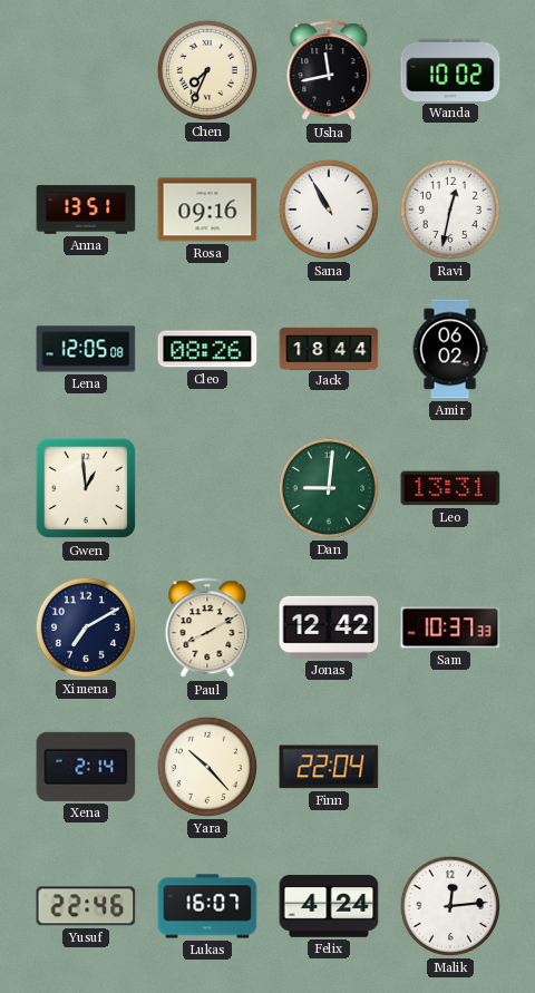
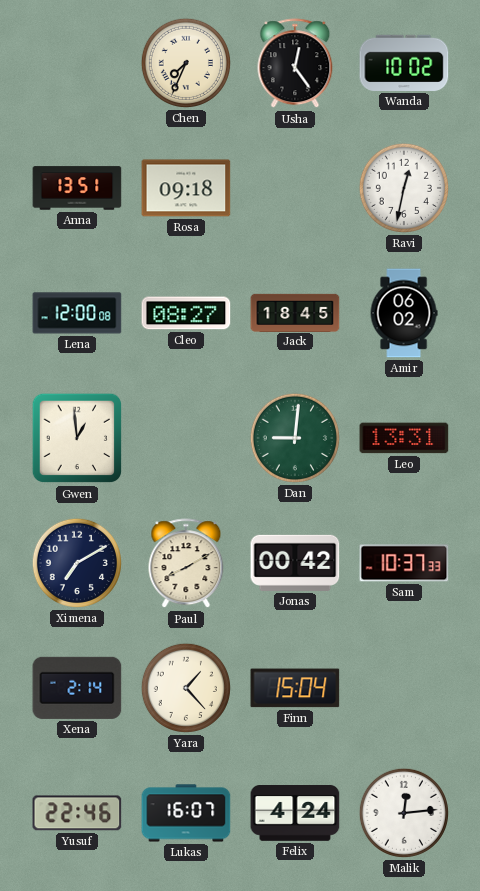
Usha: 11:43 -> 12:24 (295, 64)
Rosa: 09:16 -> 09:18 (186, 188)
Sana: 10:55 -> none (329, 210)
Lena: 12:05 -> 12:00 (77, 313)
Cleo: 08:26 -> 08:27 (186, 313)
Jack: 18:44 -> 18:45 (295, 312)
Jonas: 12:42 -> 00:42 (295, 563)
Yara: 10:23 -> 1:23 (186, 688)
Finn: 22:04 -> 15:04 (295, 688)
